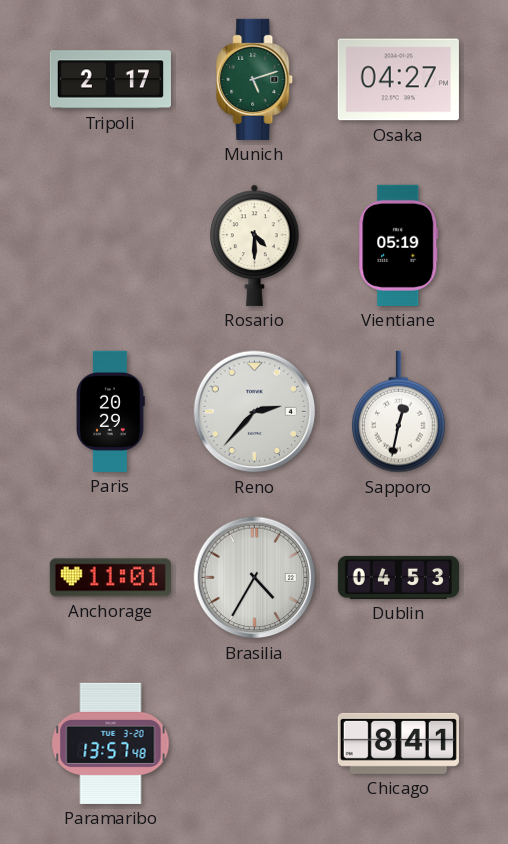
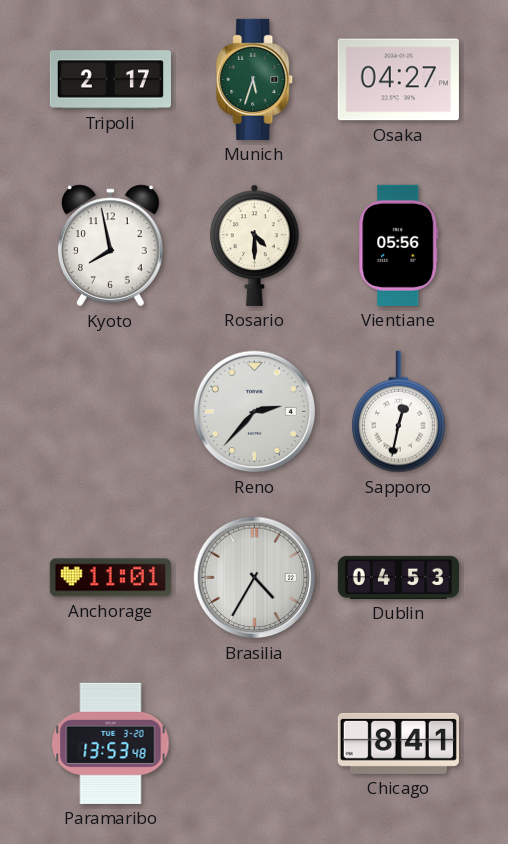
Munich: 5:12 -> 5:33 (255, 79)
Kyoto: none -> 7:58 (110, 246)
Vientiane: 05:19 -> 05:56 (399, 245)
Paris: 20:29 -> none (110, 411)
Paramaribo: 13:57 -> 13:53 (111, 743)
